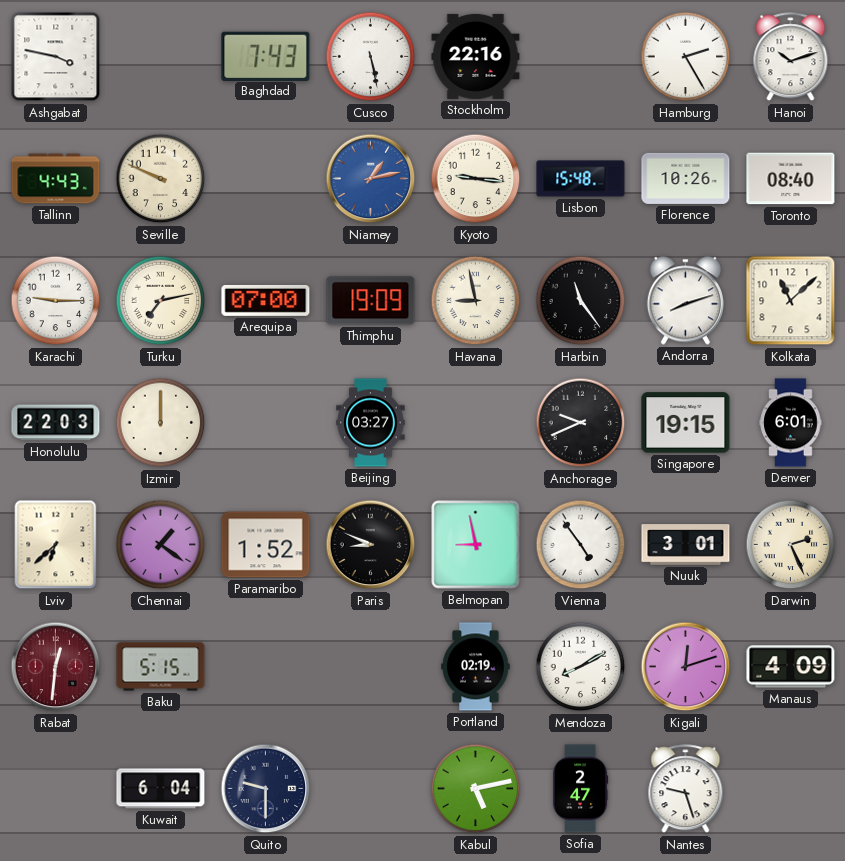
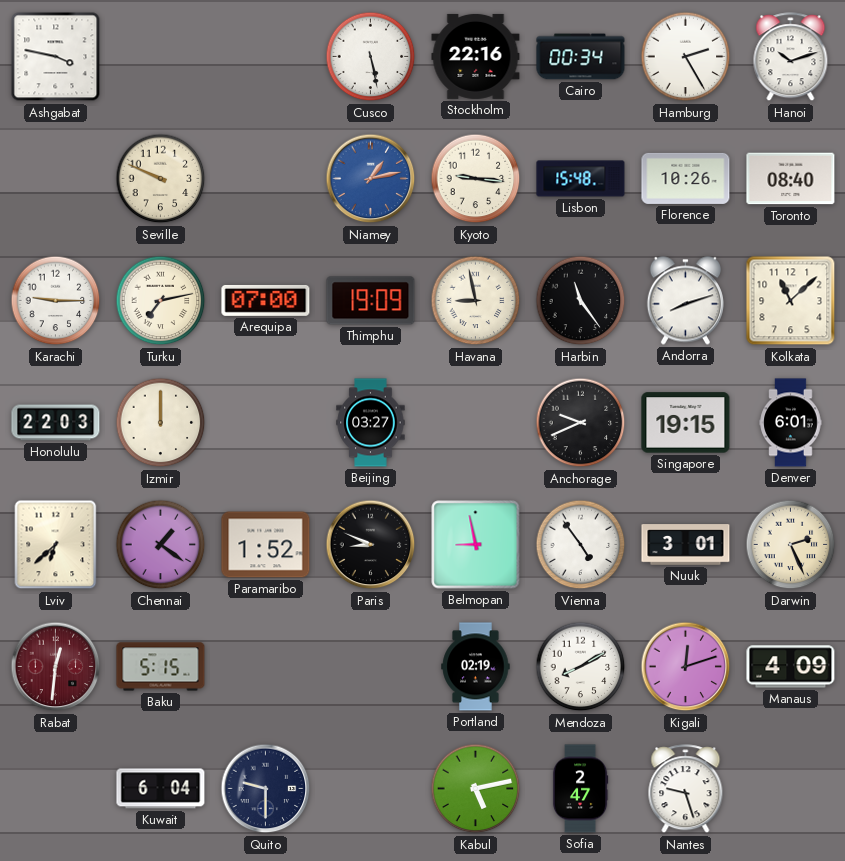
Baghdad: 7:43 -> none (266, 56)
Cairo: none -> 00:34 (581, 57)
Tallinn: 4:43 -> none (56, 179)
